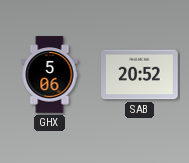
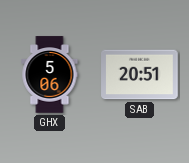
SAB: 20:52 -> 20:51 (140, 75)
